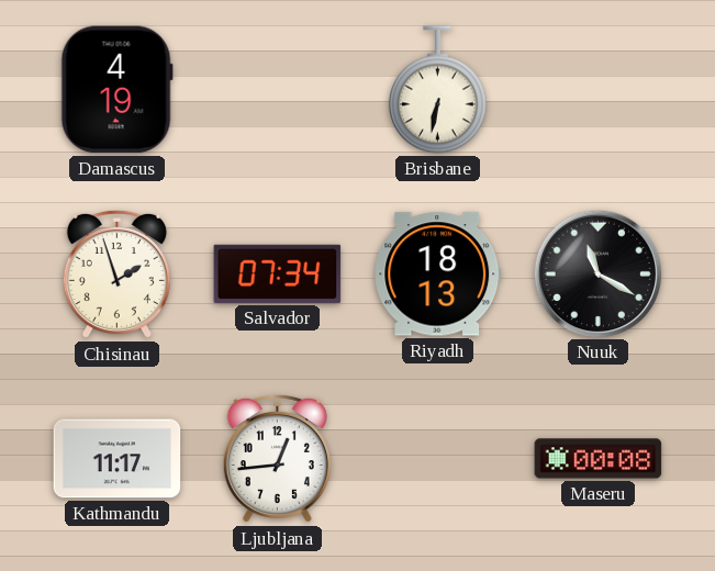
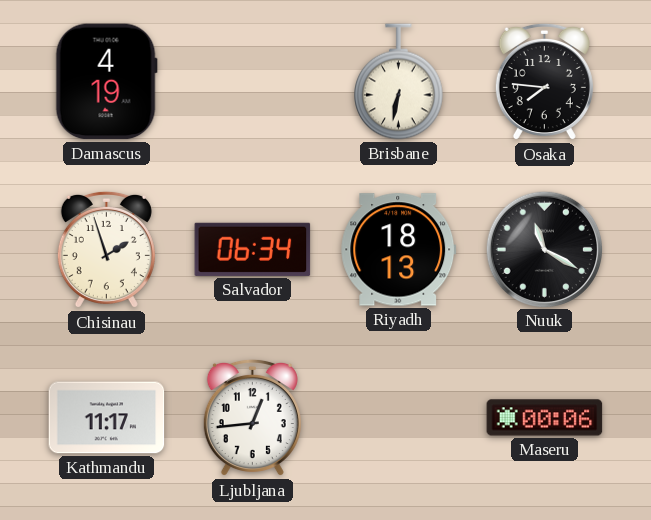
Osaka: none -> 7:46 (544, 82)
Salvador: 07:34 -> 06:34 (253, 249)
Maseru: 00:08 -> 00:06 (545, 418)
